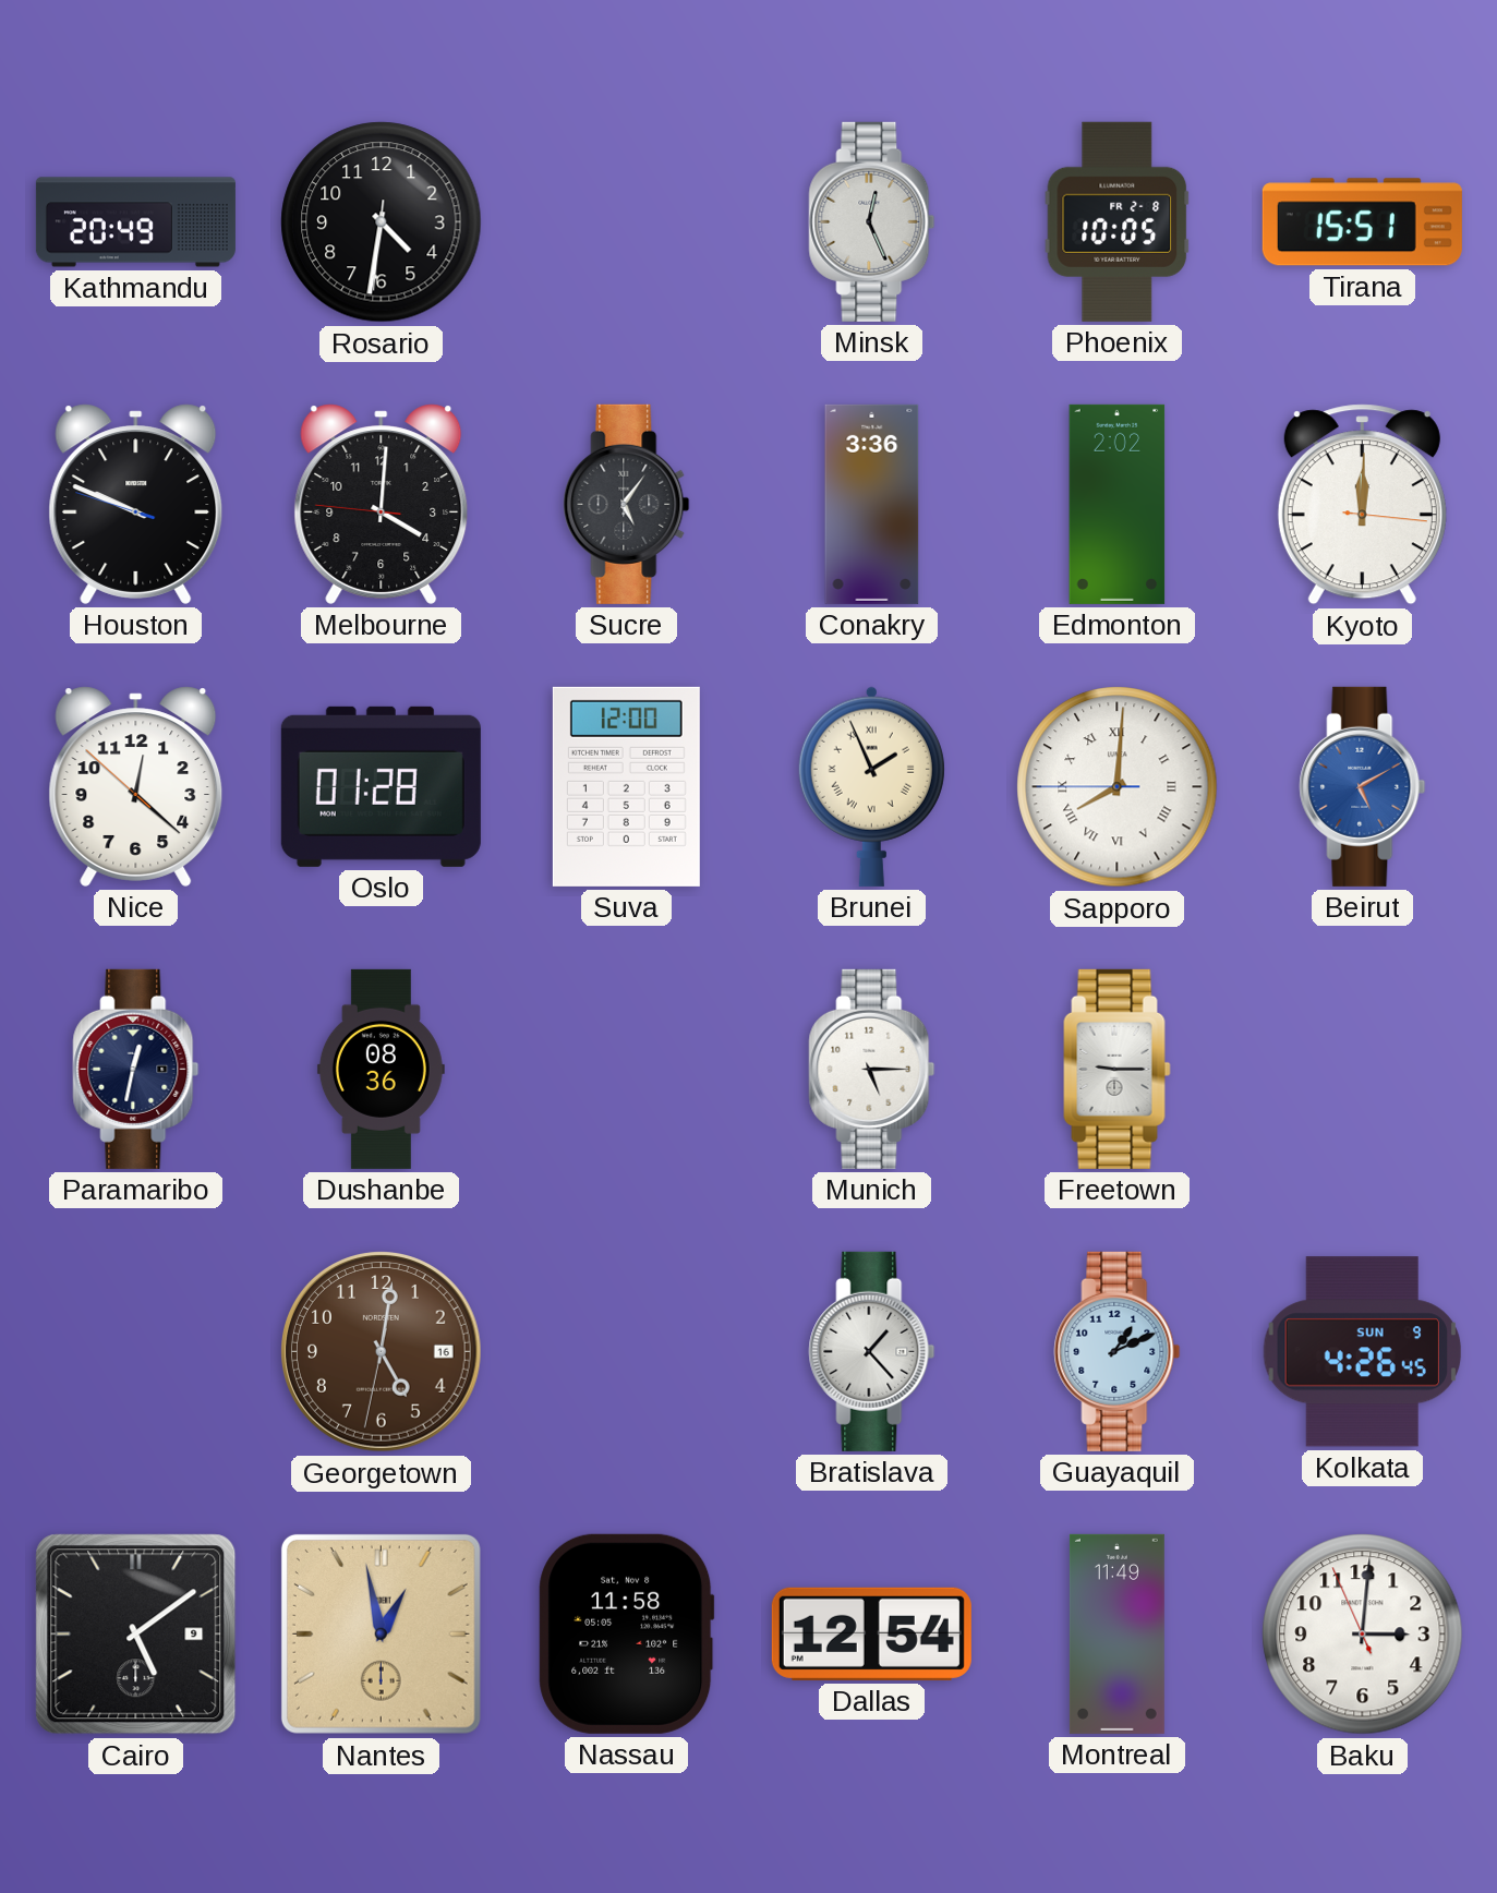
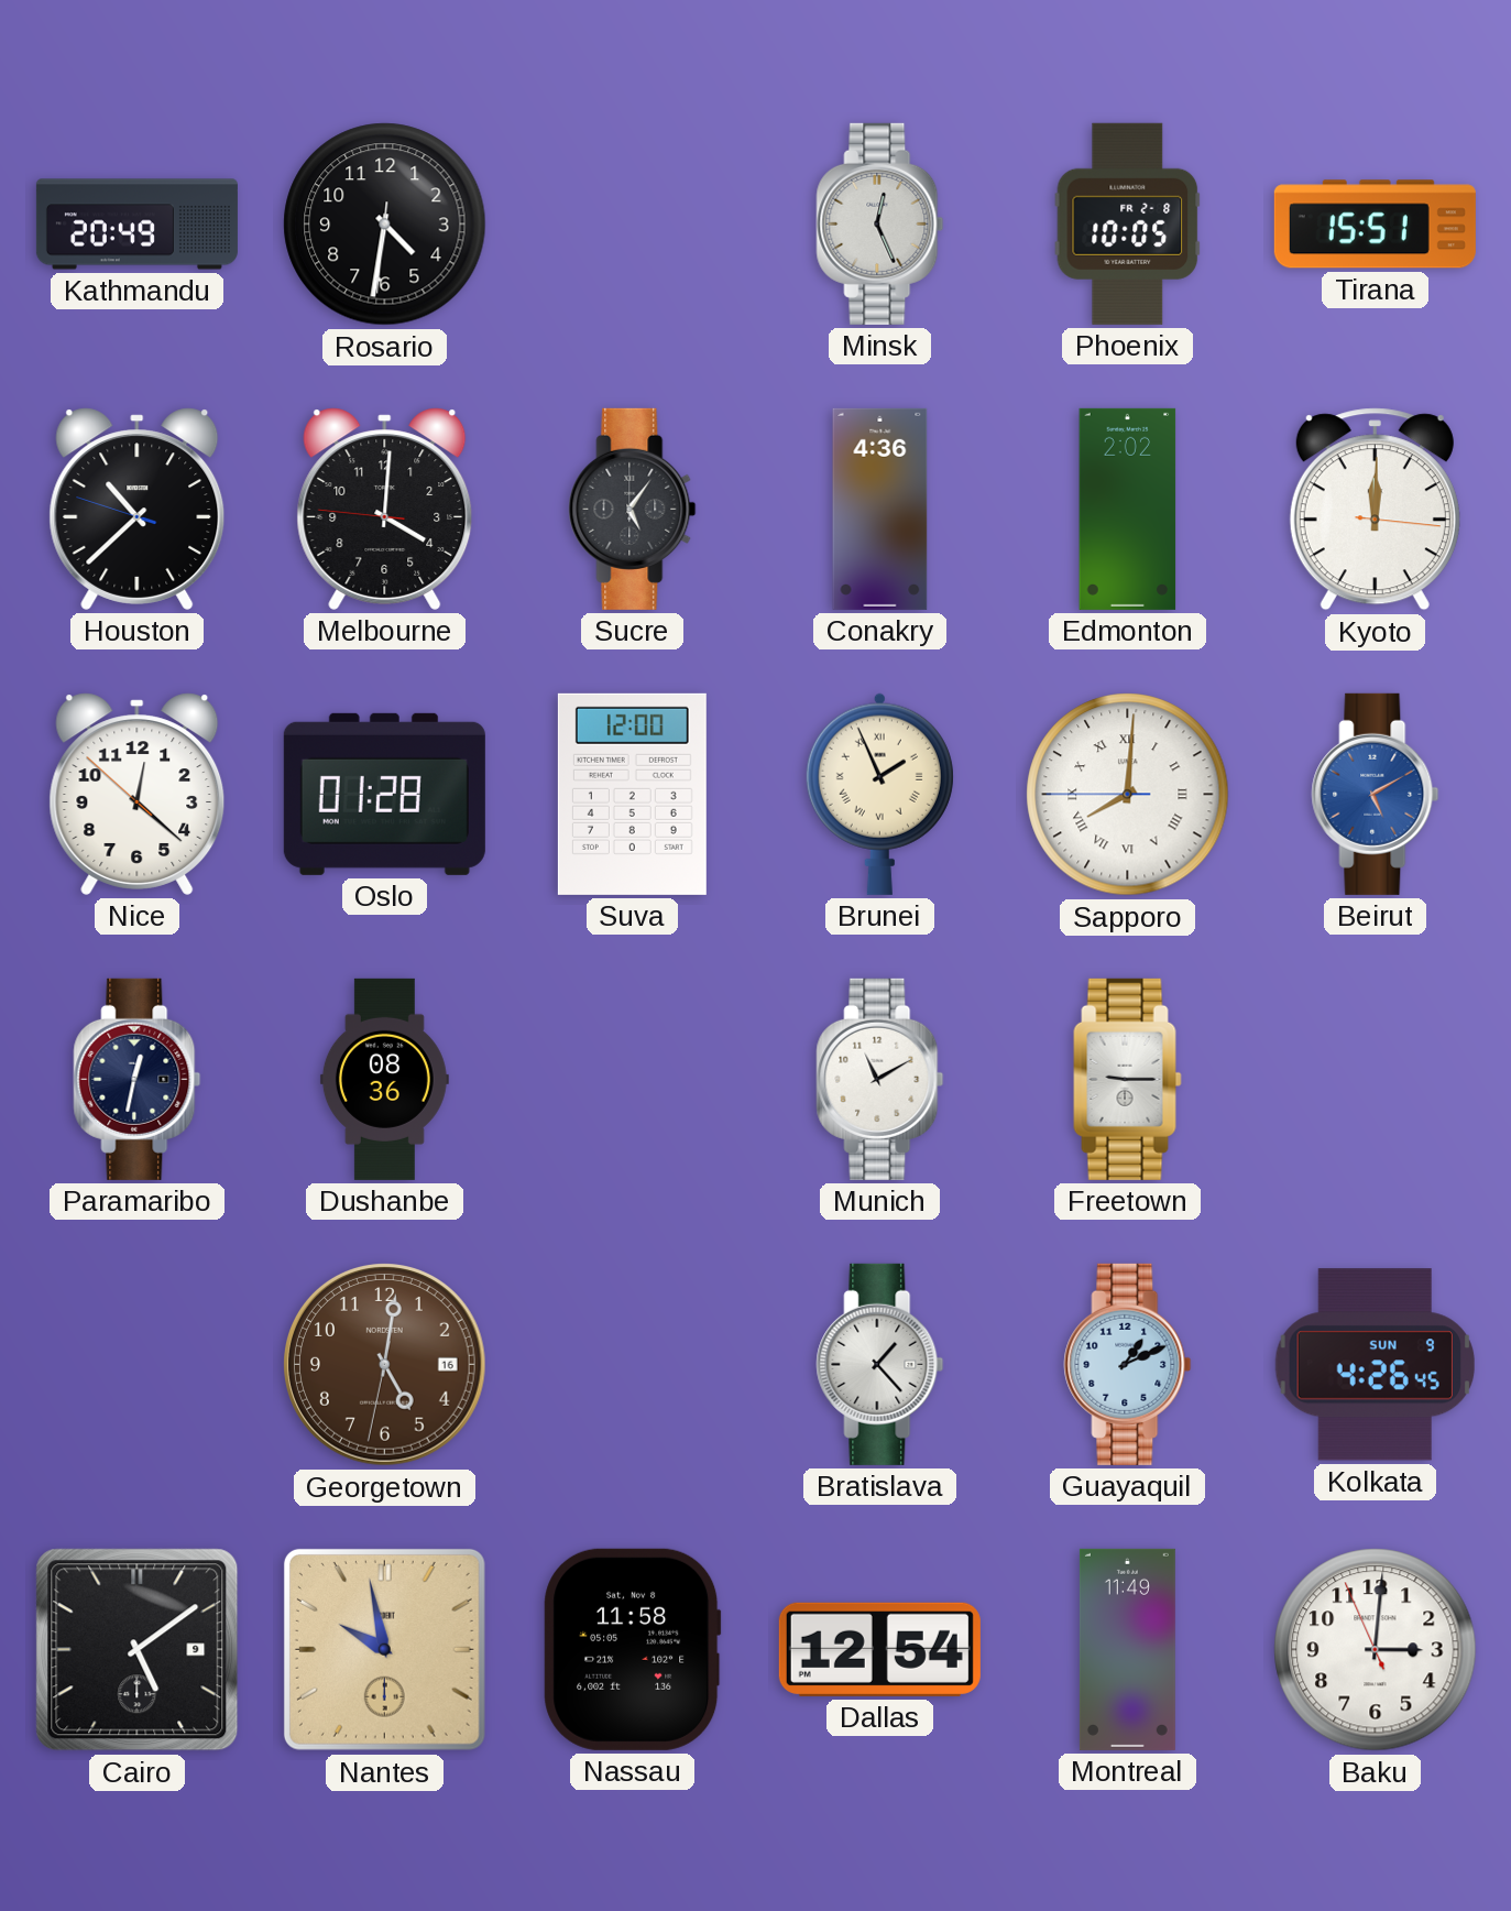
Houston: 9:48 -> 10:37 (138, 509)
Conakry: 3:36 -> 4:36 (880, 509)
Munich: 5:15 -> 11:10 (880, 1079)
Nantes: 12:58 -> 9:58 (384, 1649)
